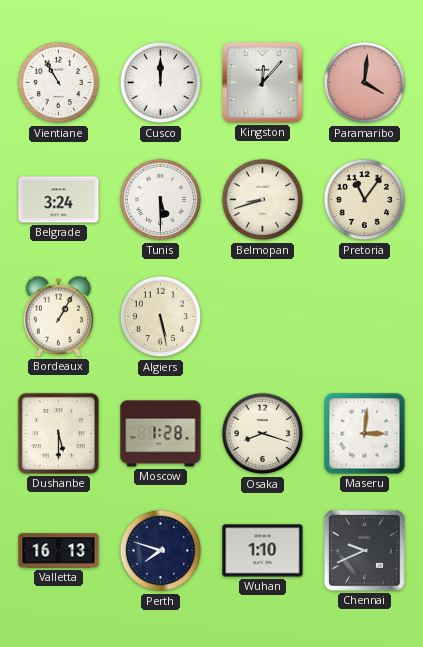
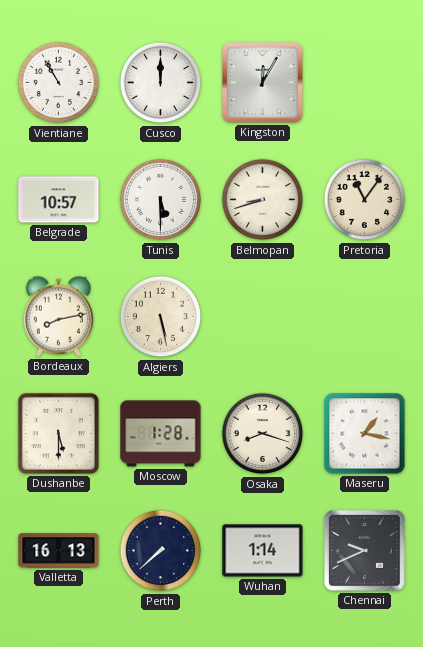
Kingston: 12:07 -> 12:05 (263, 83)
Paramaribo: 4:01 -> none (365, 83)
Belgrade: 3:24 -> 10:57 (59, 200)
Bordeaux: 1:05 -> 8:13 (58, 316)
Maseru: 3:01 -> 1:17 (365, 434)
Perth: 7:48 -> 7:38 (161, 551)
Wuhan: 1:10 -> 1:14 (263, 551)
